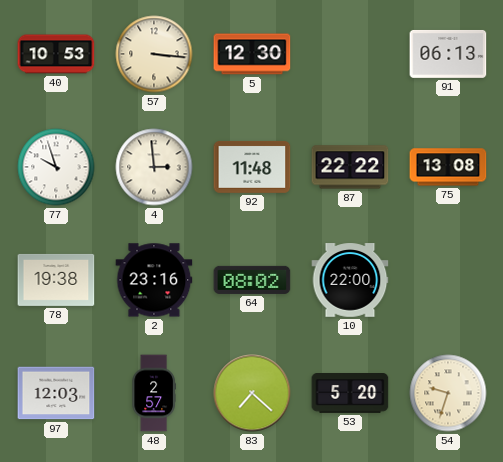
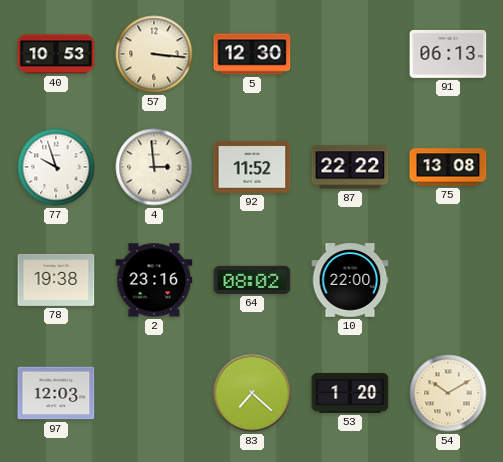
92: 11:48 -> 11:52 (252, 167)
48: 2:57 -> none (154, 393)
53: 5:20 -> 1:20 (350, 394)
54: 9:33 -> 10:10 (448, 393)
